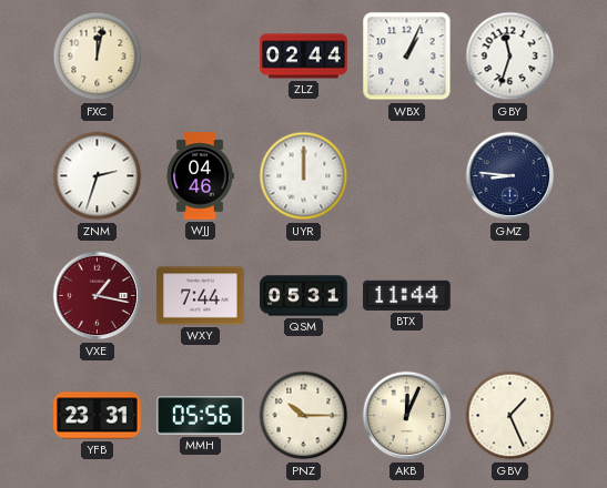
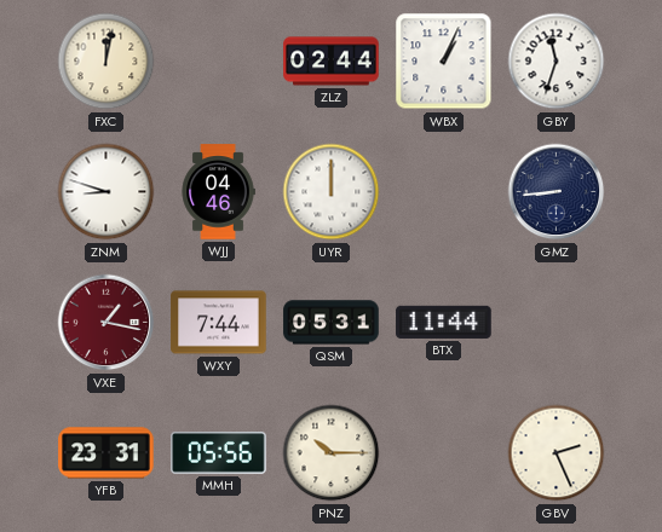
ZNM: 2:33 -> 8:48 (107, 192)
GMZ: 8:46 -> 8:44 (557, 192)
AKB: 12:04 -> none (407, 416)
GBV: 1:26 -> 2:26 (557, 453)
